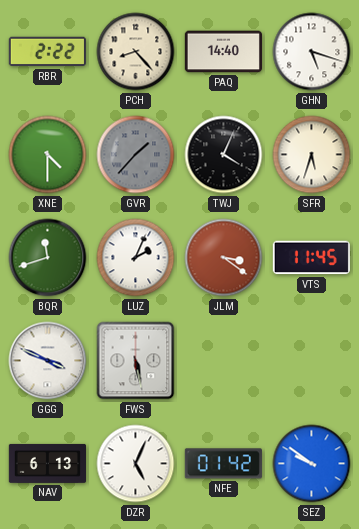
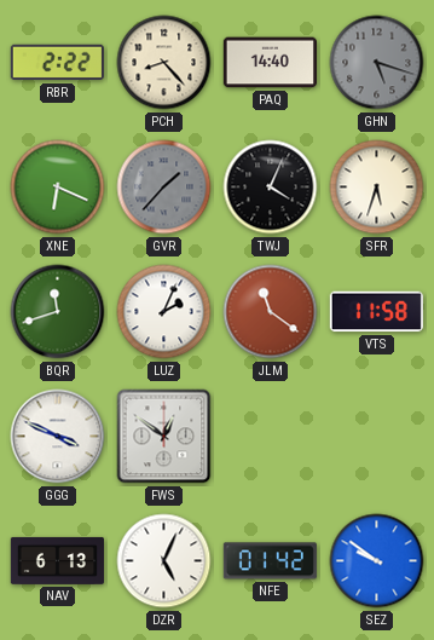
GHN dial: white -> grey (377, 63)
XNE: 4:30 -> 6:19 (58, 188)
JLM: 3:21 -> 11:21 (271, 312)
VTS: 11:45 -> 11:58 (376, 312)
FWS: 5:28 -> 12:51 (164, 437)
